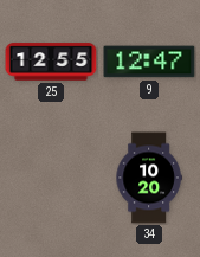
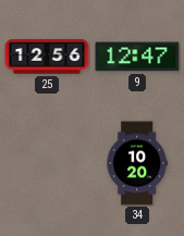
25: 12:55 -> 12:56 (47, 57)
